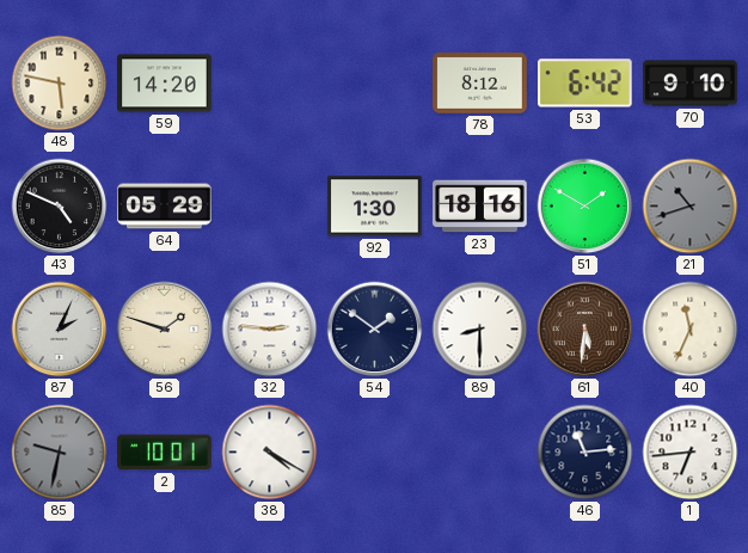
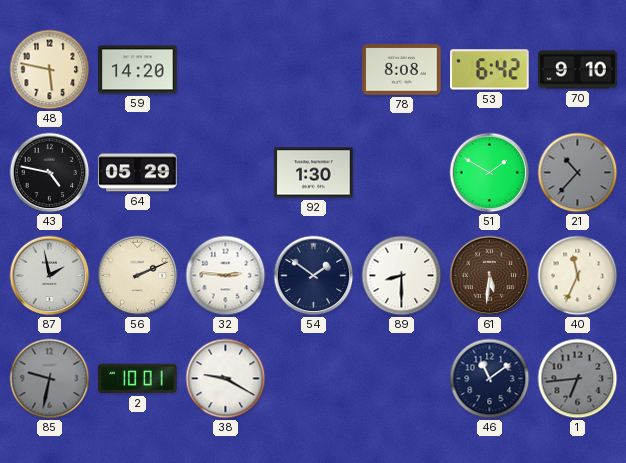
78: 8:12 -> 8:08 (402, 70)
43: 4:49 -> 4:47 (50, 173)
23: 18:16 -> none (480, 207)
21: 10:42 -> 10:37 (578, 173)
87: 2:04 -> 1:58 (50, 276)
56: 1:48 -> 2:11 (138, 276)
38: 4:20 -> 9:20 (226, 379)
46: 11:14 -> 11:09 (490, 379)
1 dial: white -> grey (578, 379)
